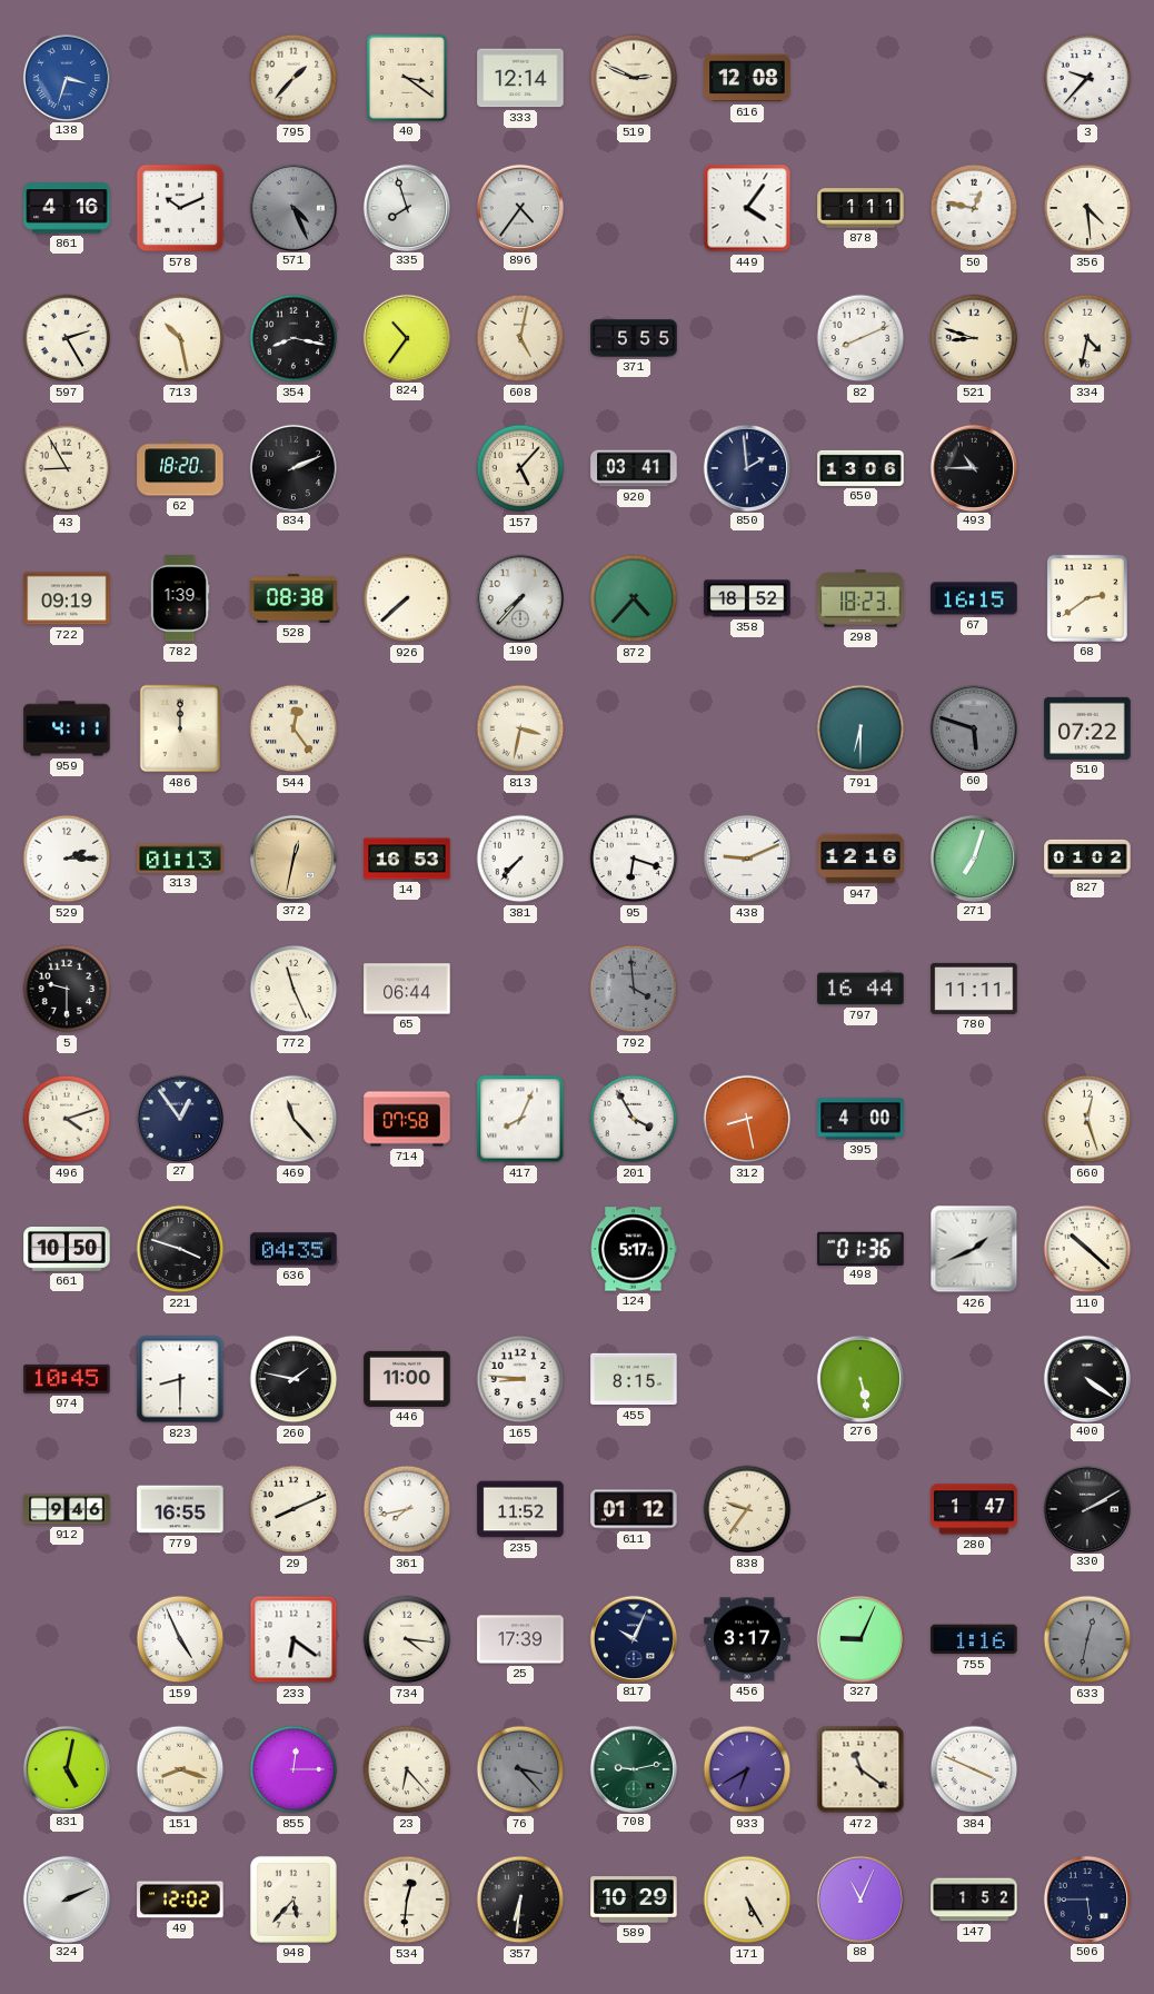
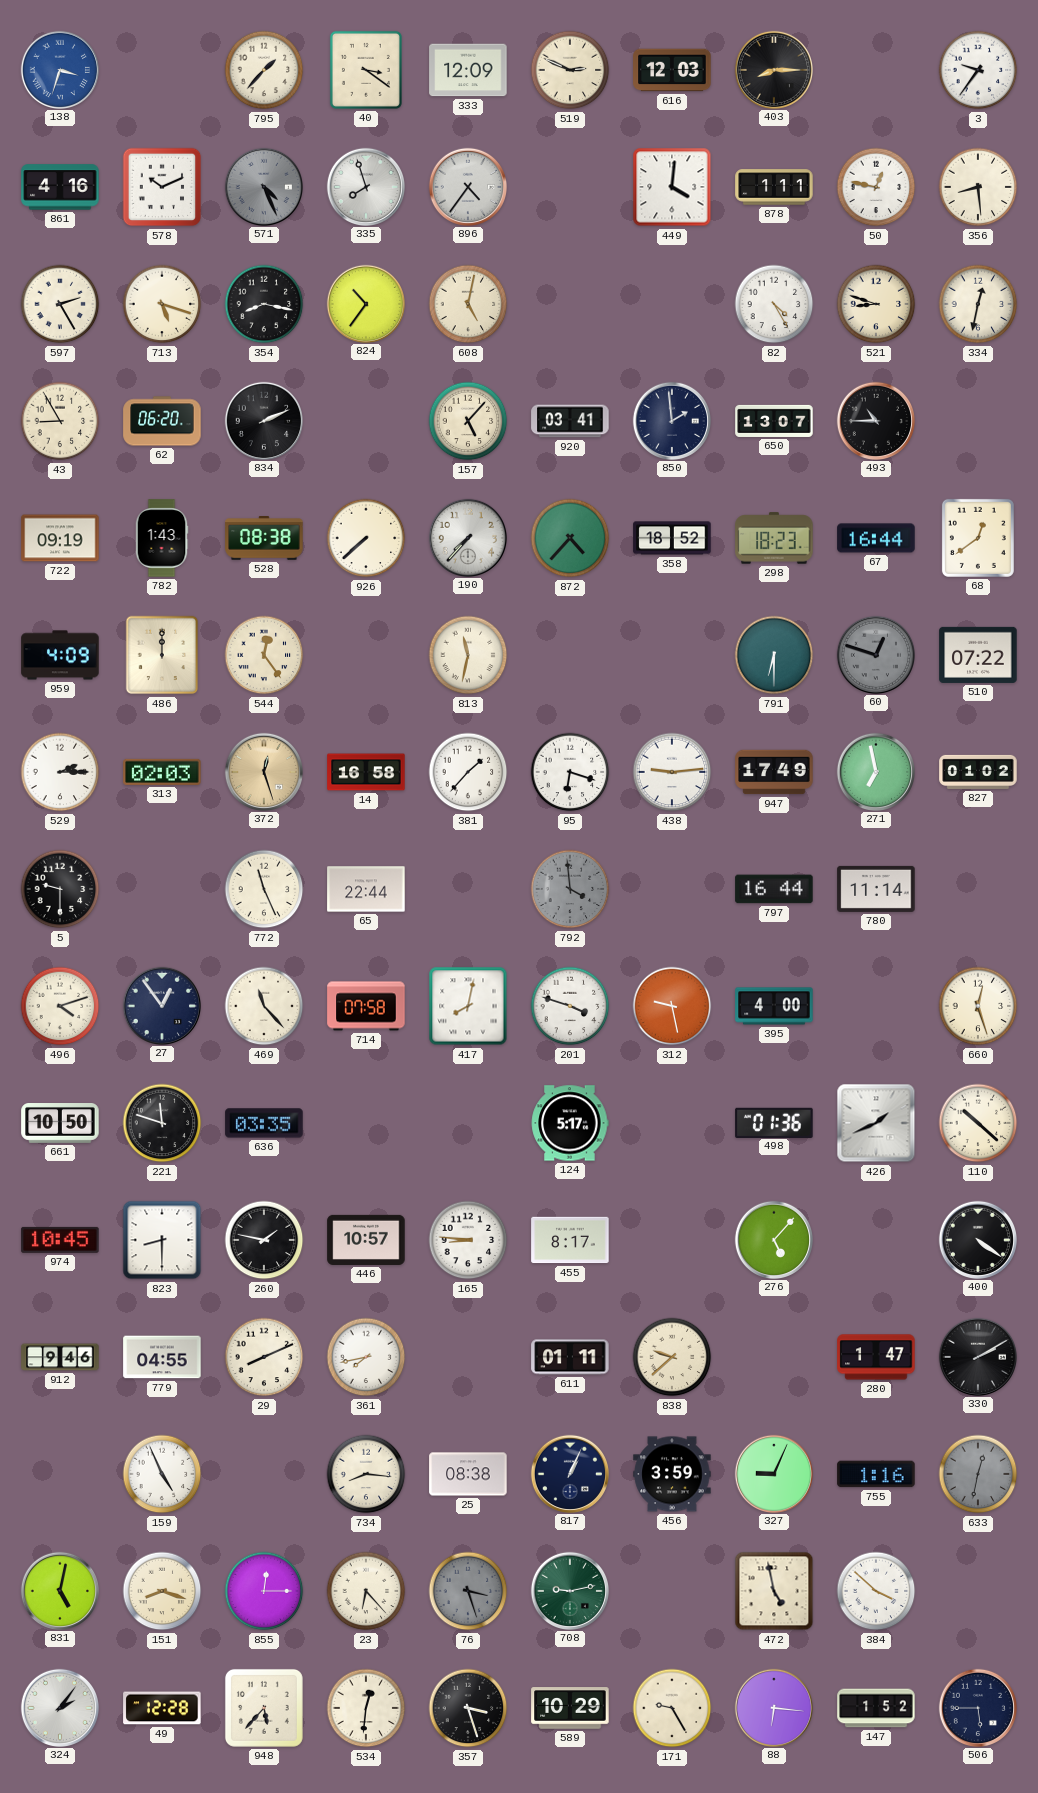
333: 12:14 -> 12:09 (468, 70)
616: 12:08 -> 12:03 (672, 70)
403: none -> 8:15 (773, 69)
3: 9:37 -> 9:36 (978, 70)
449: 4:06 -> 4:01 (672, 187)
356: 4:29 -> 8:29 (978, 187)
713: 10:28 -> 5:18 (162, 304)
371: 5:55 -> none (634, 338)
82: 8:11 -> 4:25 (774, 304)
334: 4:32 -> 12:32 (978, 304)
62: 18:20 -> 06:20 (162, 421)
650: 13:06 -> 13:07 (774, 421)
782: 1:39 -> 1:43 (162, 538)
67: 16:15 -> 16:44 (876, 538)
68: 2:39 -> 12:39 (978, 538)
959: 4:11 -> 4:09 (60, 655)
813: 3:32 -> 11:32 (468, 655)
60: 5:48 -> 12:48 (875, 654)
313: 01:13 -> 02:03 (162, 772)
372: 12:32 -> 12:27 (263, 771)
14: 16:53 -> 16:58 (366, 772)
381: 7:37 -> 1:37 (468, 772)
438: 9:11 -> 9:14 (672, 772)
947: 12:16 -> 17:49 (774, 772)
271: 7:03 -> 6:58 (875, 771)
65: 06:44 -> 22:44 (366, 889)
780: 11:11 -> 11:14 (876, 889)
417: 8:04 -> 8:02 (468, 1006)
201: 3:55 -> 3:48 (570, 1006)
312: 8:28 -> 9:28 (672, 1006)
221: 3:48 -> 11:48 (162, 1123)
636: 04:35 -> 03:35 (264, 1123)
446: 11:00 -> 10:57 (366, 1240)
455: 8:15 -> 8:17 (570, 1240)
276: 5:28 -> 5:07 (773, 1239)
779: 16:55 -> 04:55 (162, 1357)
235: 11:52 -> none (520, 1509)
611: 01:12 -> 01:11 (570, 1357)
838: 9:36 -> 9:38 (672, 1357)
233: 6:21 -> none (294, 1639)
734: 4:16 -> 8:16 (366, 1474)
25: 17:39 -> 08:38 (468, 1474)
817: 10:04 -> 1:04 (569, 1473)
456: 3:17 -> 3:59 (672, 1474)
76: 3:23 -> 3:27 (468, 1591)
933: 6:40 -> none (747, 1769)
472: 11:21 -> 4:58 (774, 1591)
384: 3:49 -> 3:52 (876, 1591)
324: 2:11 -> 2:06 (59, 1707)
49: 12:02 -> 12:28 (162, 1708)
357: 6:31 -> 3:27 (468, 1708)
171: 5:25 -> 9:25 (672, 1708)
88: 11:04 -> 6:16 (773, 1707)
